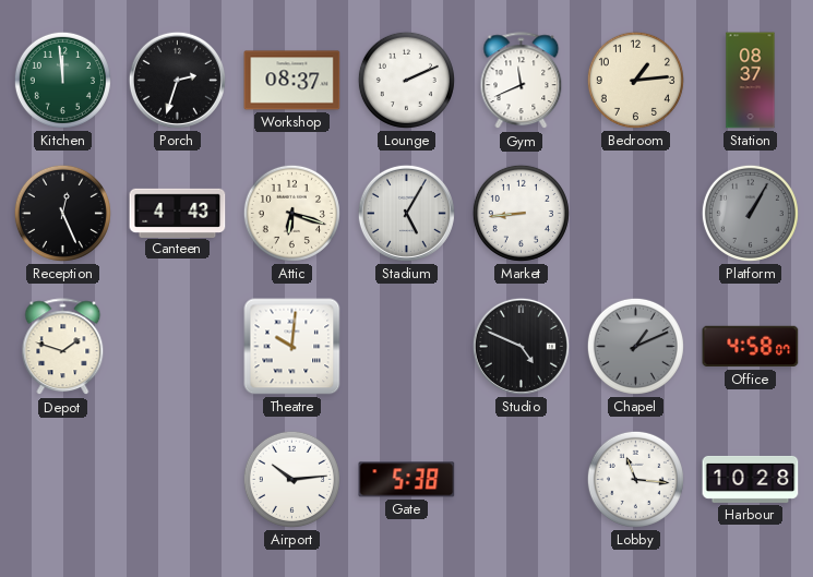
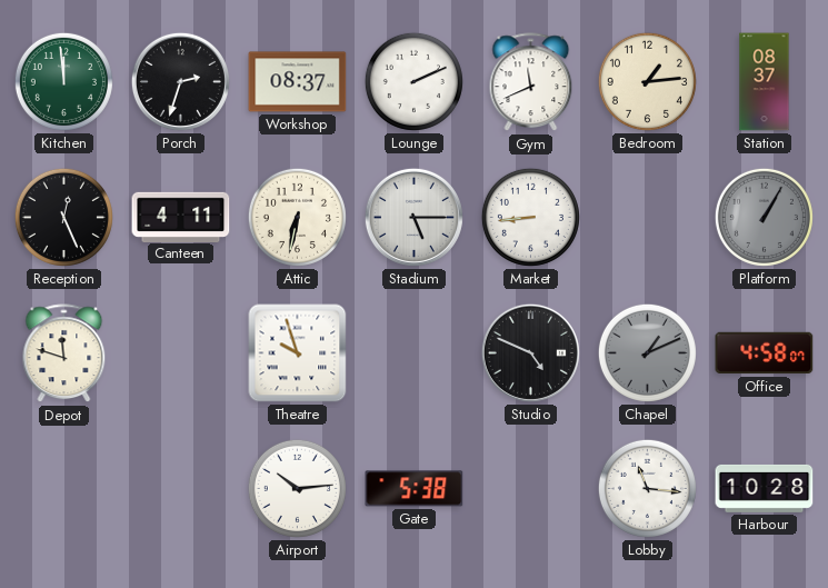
Canteen: 4:43 -> 4:11 (181, 217)
Attic: 6:18 -> 6:32 (297, 217)
Stadium: 5:05 -> 5:15 (413, 217)
Depot: 1:48 -> 11:48 (64, 353)
Theatre: 10:01 -> 9:57 (298, 353)
